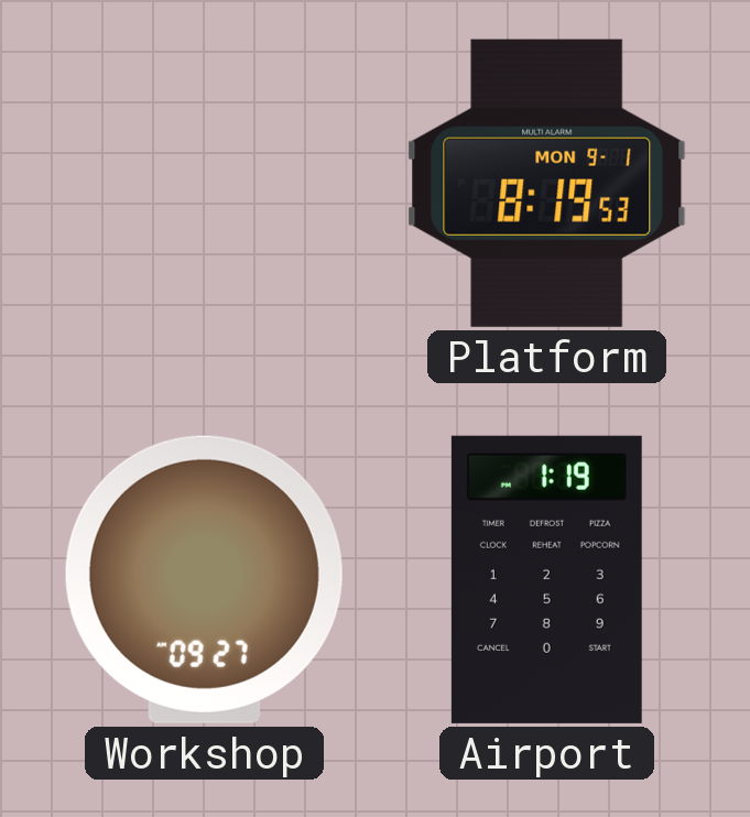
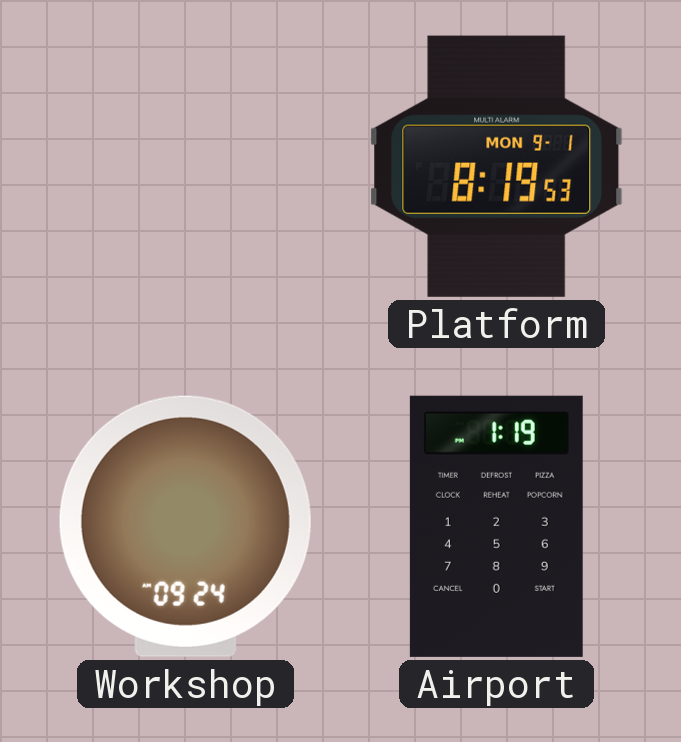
Workshop: 09:27 -> 09:24 (185, 526)
